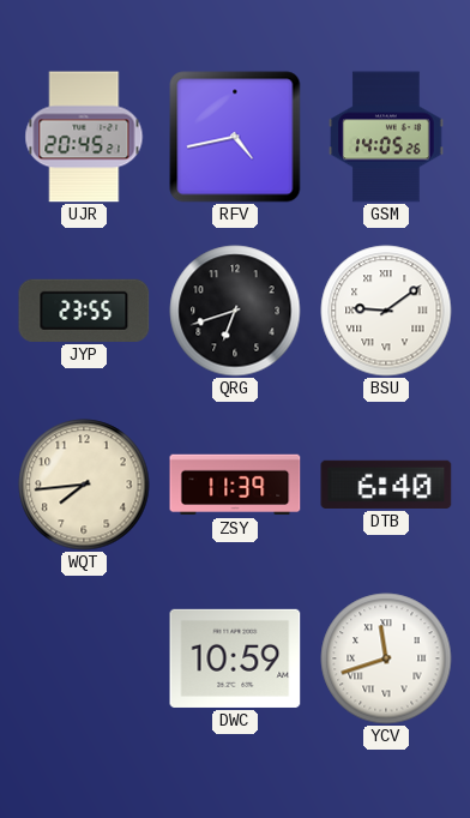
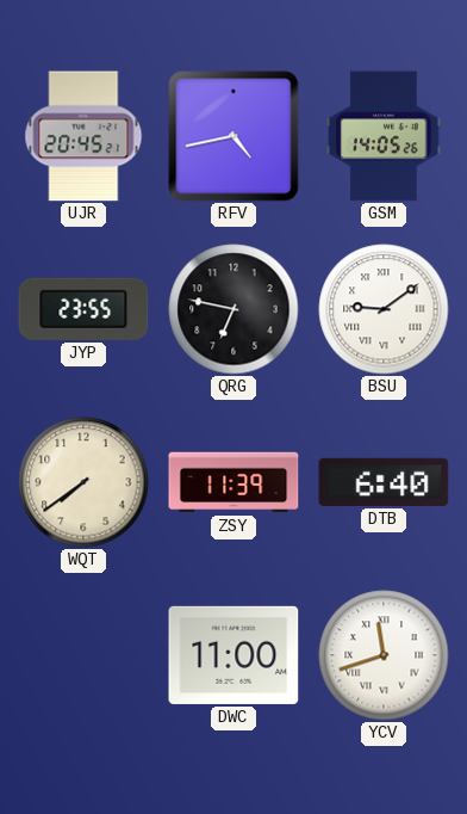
QRG: 6:42 -> 6:47 (233, 309)
WQT: 7:44 -> 7:39 (83, 482)
DWC: 10:59 -> 11:00 (233, 655)
